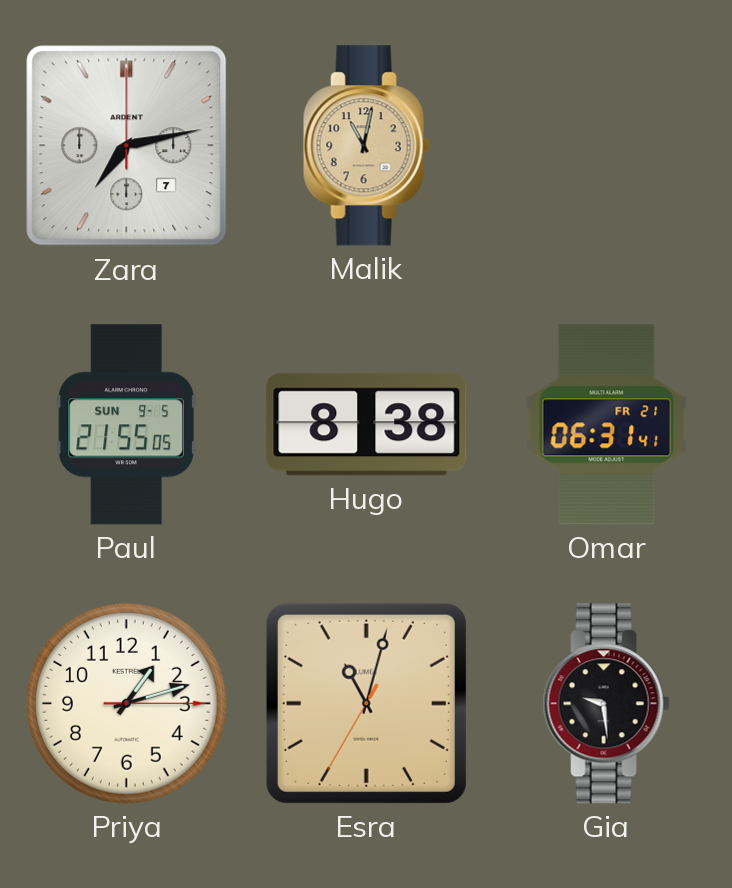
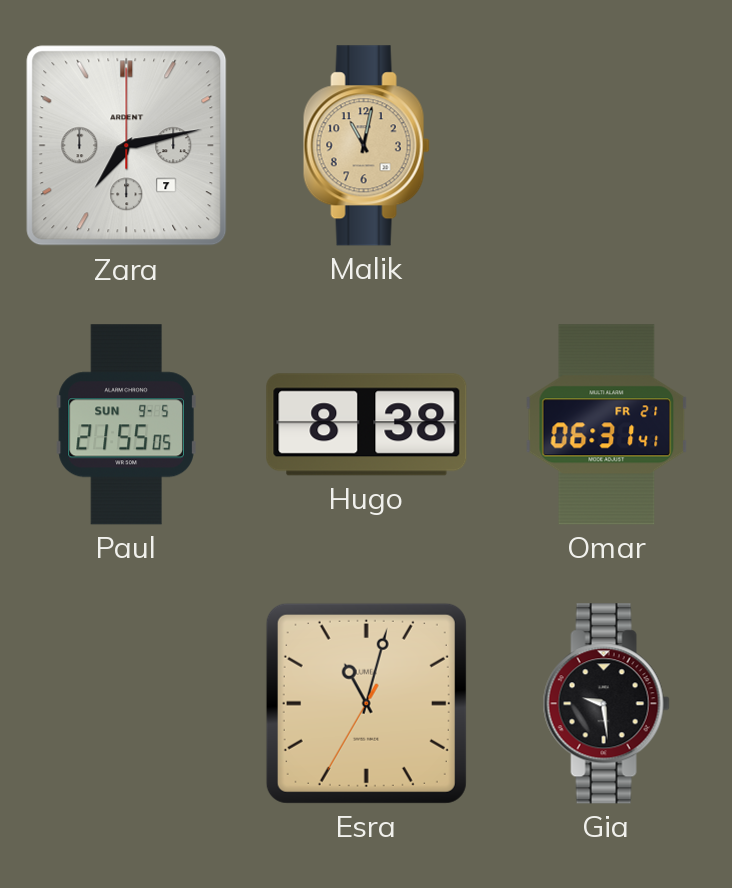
Priya: 1:12 -> none (127, 704)
